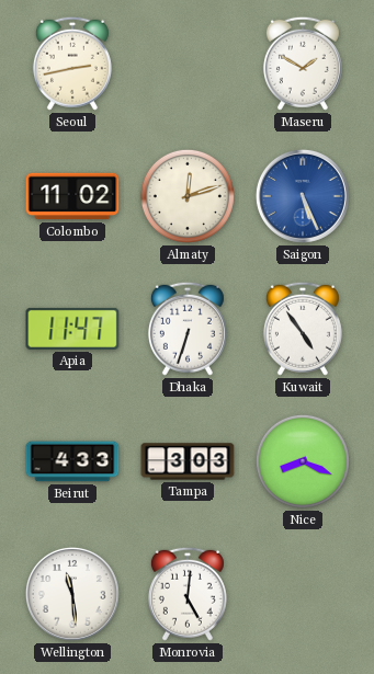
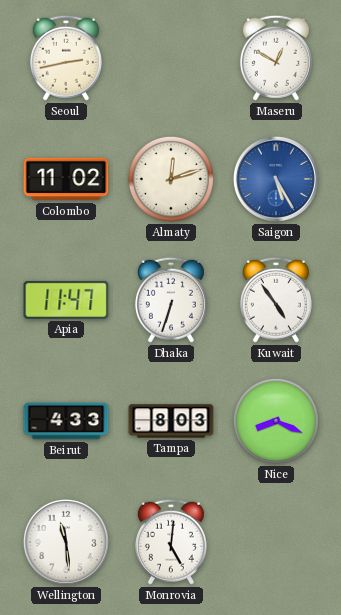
Maseru: 1:50 -> 12:50 (276, 58)
Saigon: 5:26 -> 5:25 (276, 179)
Tampa: 3:03 -> 8:03 (171, 421)
